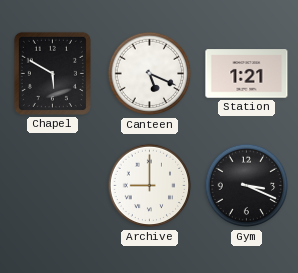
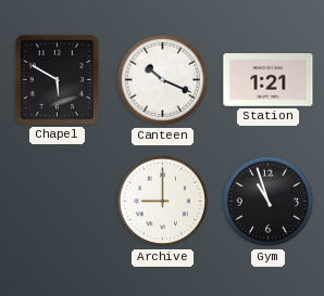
Canteen: 5:19 -> 10:19 (163, 80)
Gym: 3:19 -> 10:57 (269, 202)
